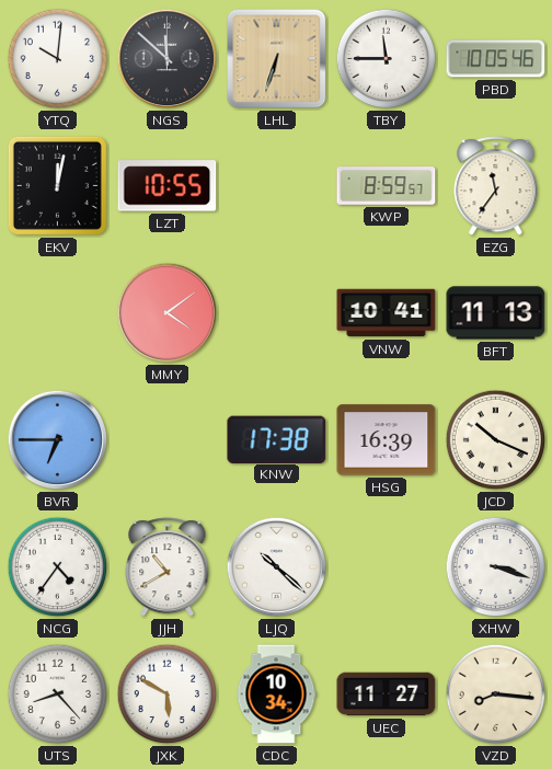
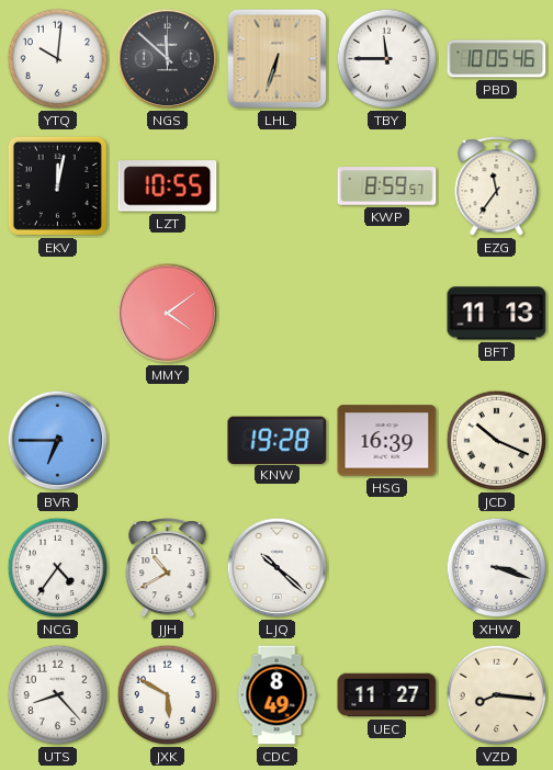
VNW: 10:41 -> none (387, 313)
KNW: 17:38 -> 19:28 (278, 440)
CDC: 10:34 -> 8:49 (276, 695)
